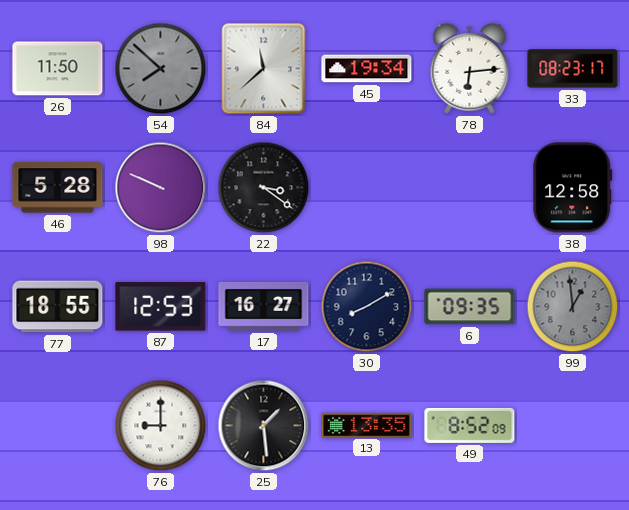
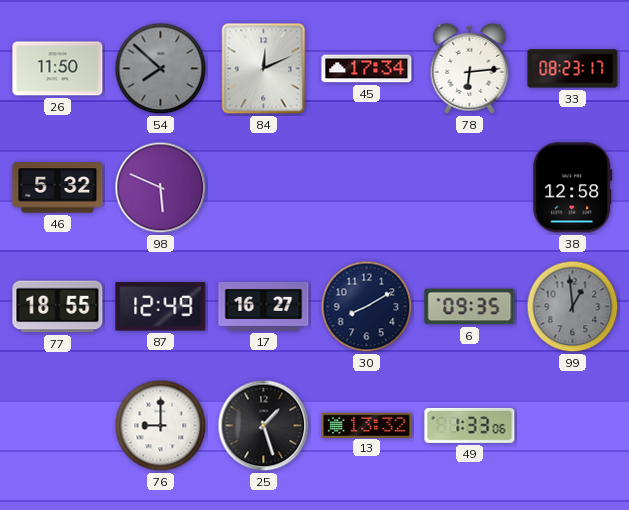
84: 11:38 -> 12:11 (264, 69)
45: 19:34 -> 17:34 (367, 69)
46: 5:28 -> 5:32 (58, 188)
98: 9:49 -> 5:49 (161, 188)
22: 3:21 -> none (264, 188)
87: 12:53 -> 12:49 (161, 307)
25: 1:29 -> 1:27 (264, 426)
13: 13:35 -> 13:32 (367, 425)
49: 8:52 -> 1:33 (470, 425)
